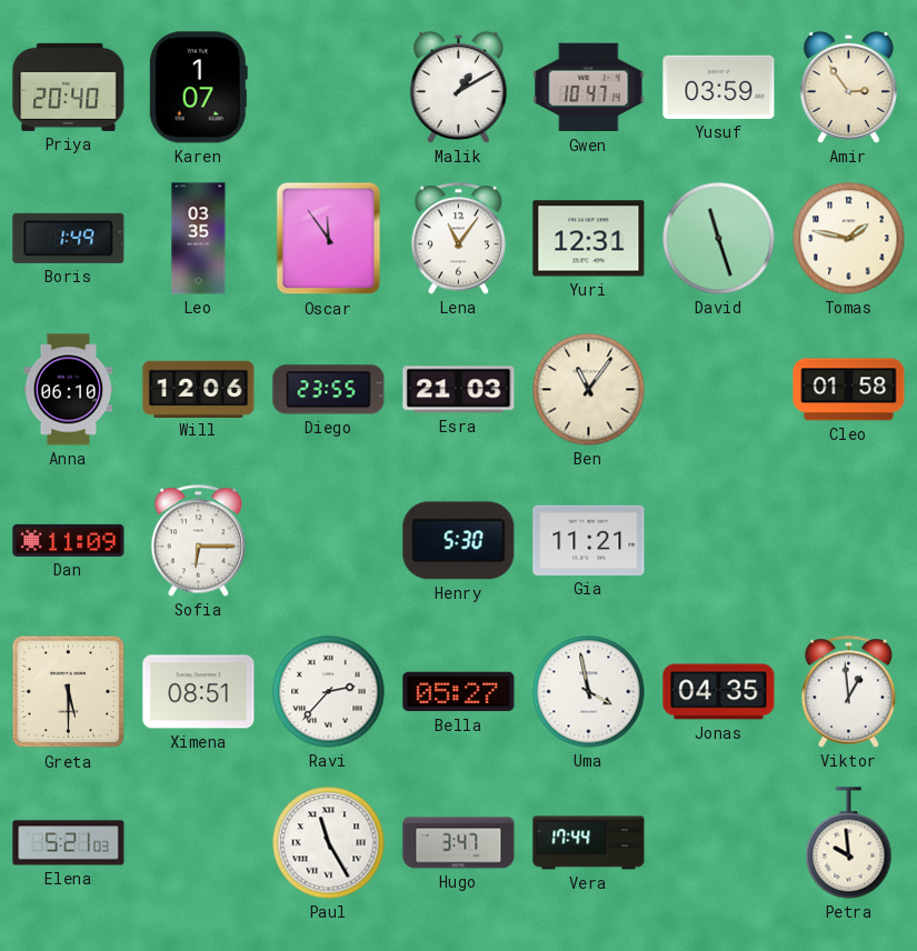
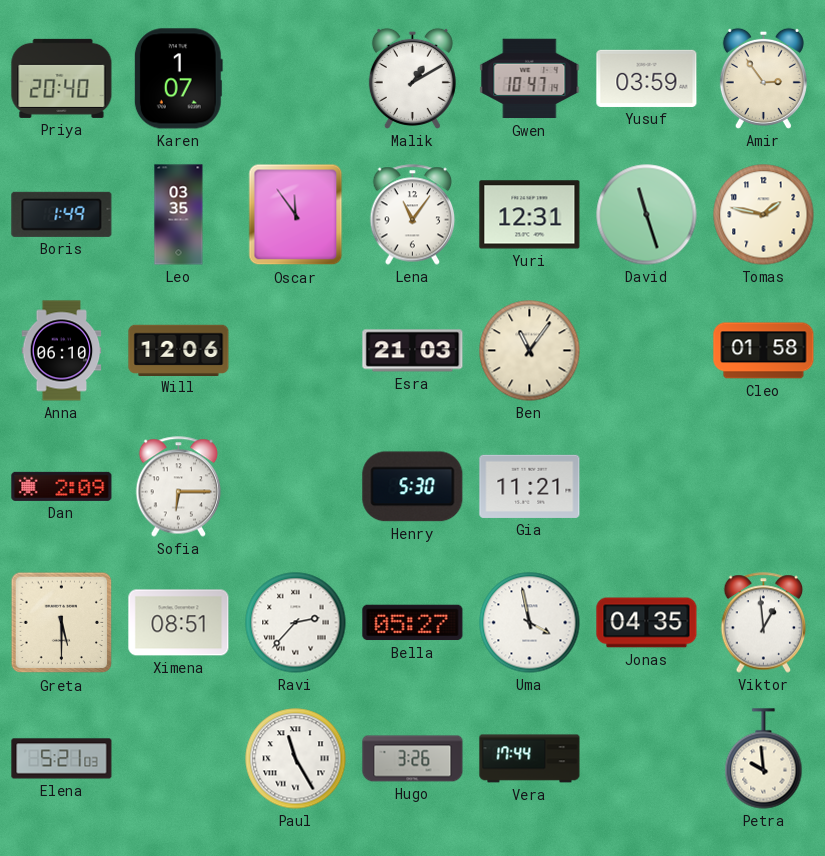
Diego: 23:55 -> none (329, 390)
Dan: 11:09 -> 2:09 (62, 486)
Hugo: 3:47 -> 3:26 (413, 759)
